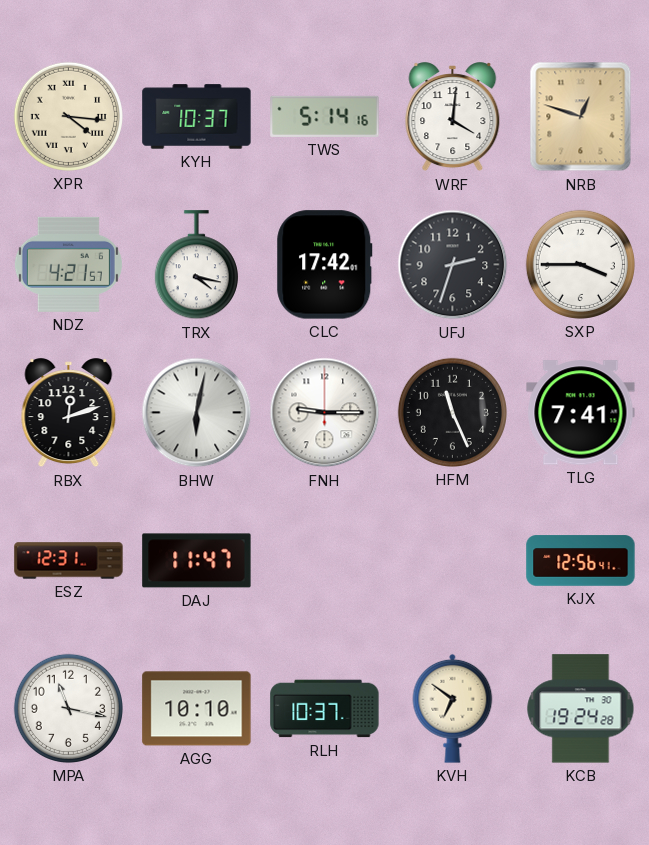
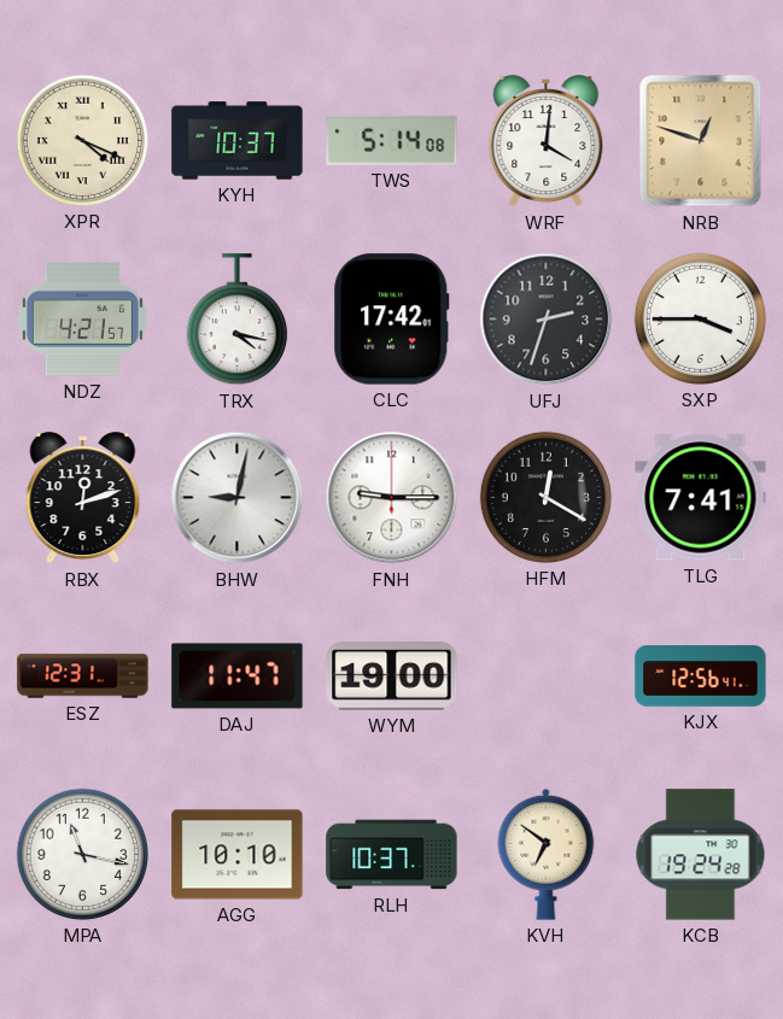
XPR: 4:16 -> 4:19 (82, 140)
TWS: 5:14:16 -> 5:14:08 (392, 140)
BHW: 6:02 -> 9:02 (238, 498)
HFM: 11:26 -> 12:20 (545, 497)
WYM: none -> 19:00 (392, 677)
